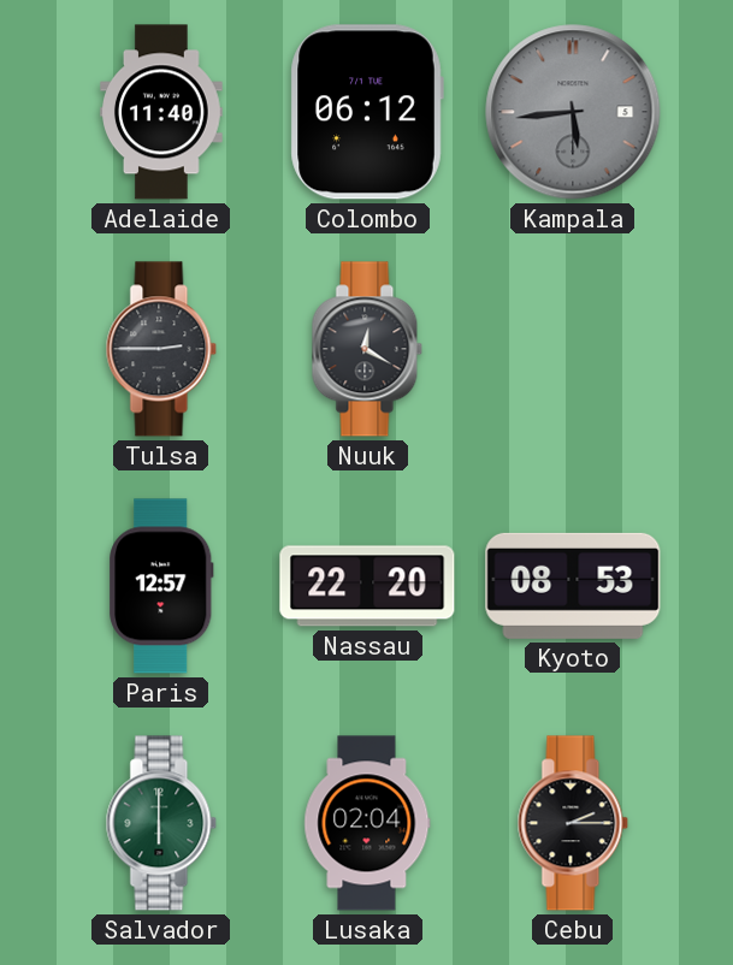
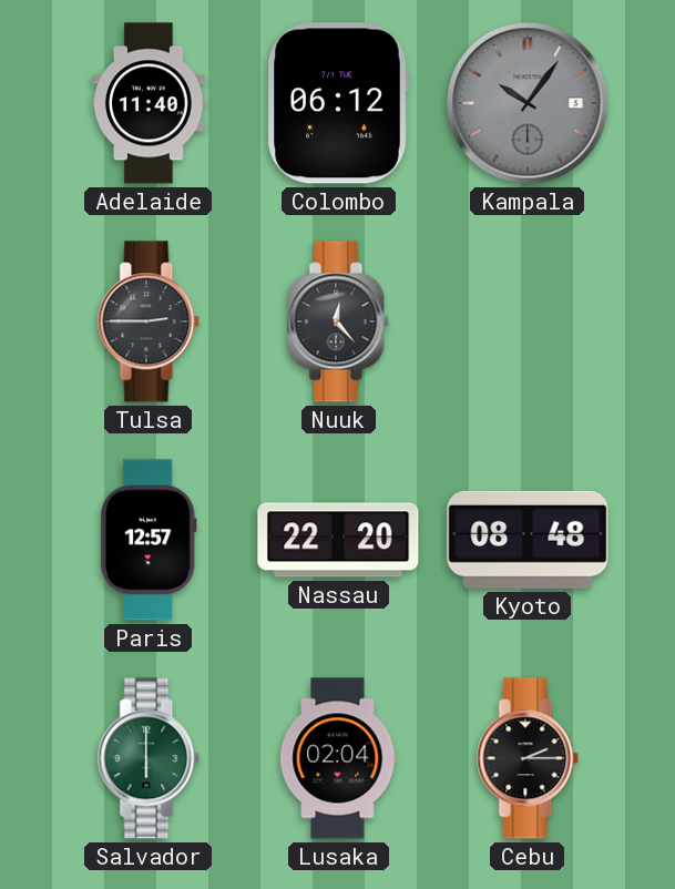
Kampala: 5:44 -> 10:06 (528, 103)
Nuuk: 12:20 -> 12:23 (338, 321)
Kyoto: 08:53 -> 08:48 (528, 540)
